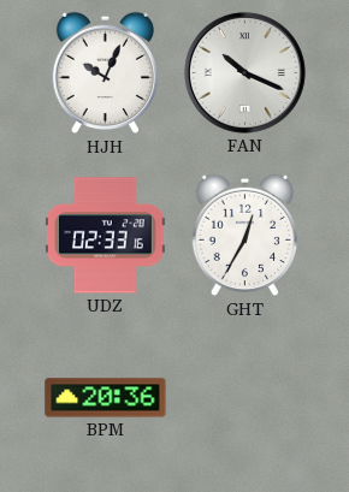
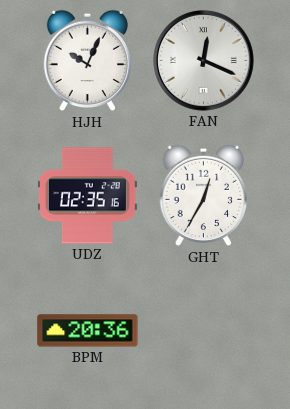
FAN: 10:19 -> 12:19 (203, 60)
UDZ: 02:33 -> 02:35 (87, 196)
